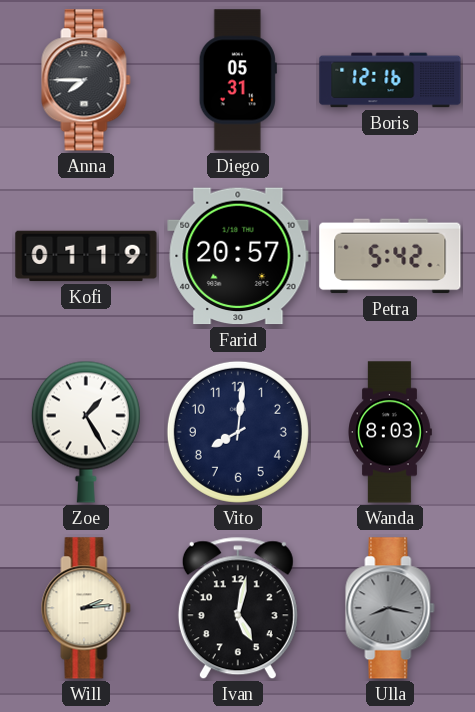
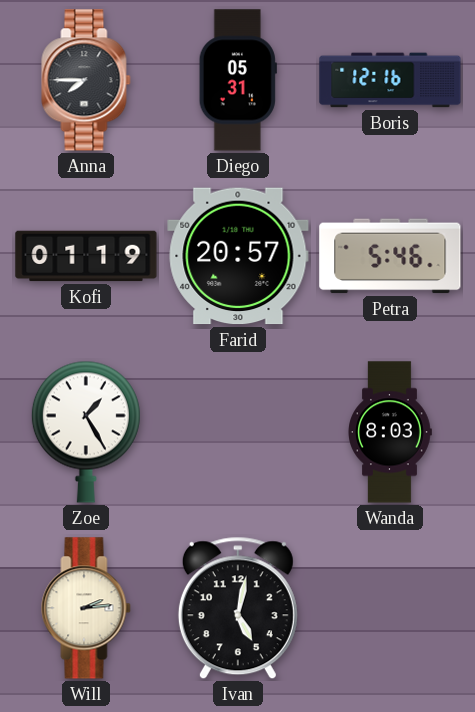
Petra: 5:42 -> 5:46 (390, 256)
Vito: 8:01 -> none (238, 432)
Ulla: 8:17 -> none (390, 608)
